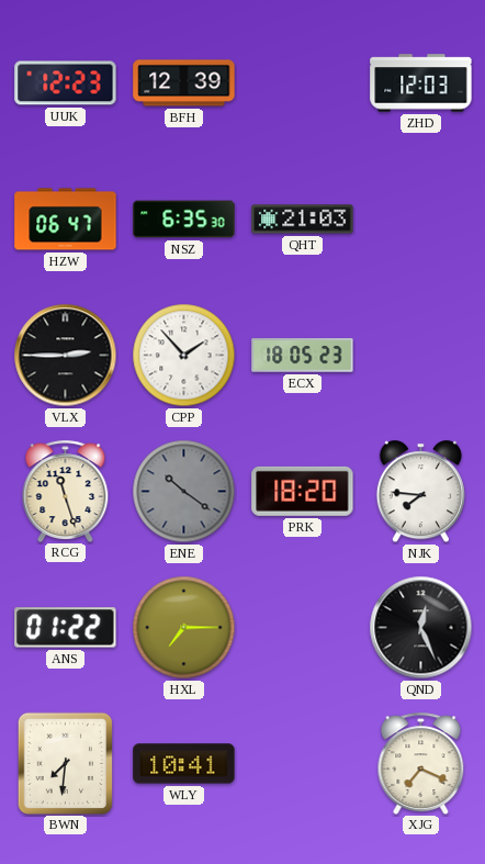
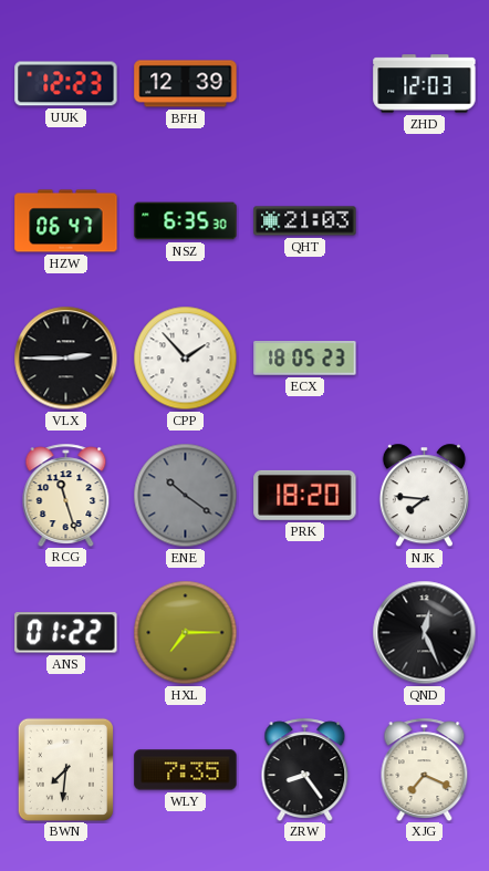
WLY: 10:41 -> 7:35 (186, 770)
ZRW: none -> 8:24 (305, 769)
